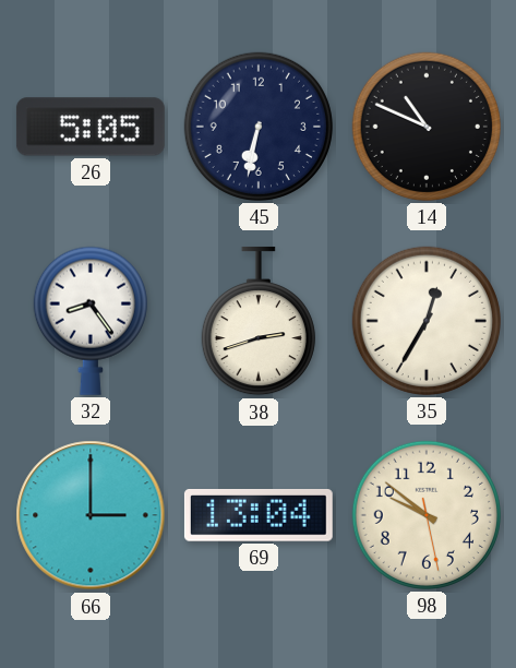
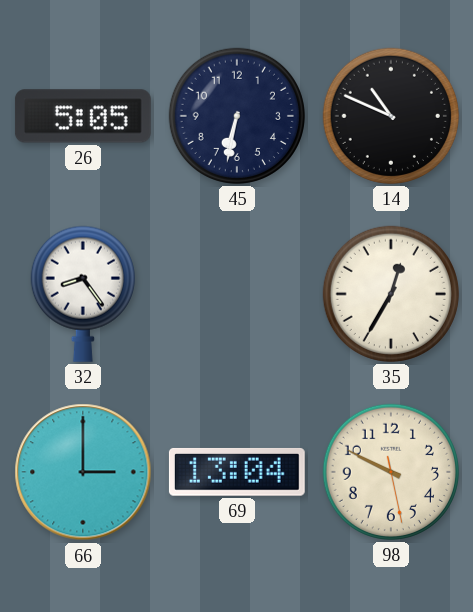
38: 2:42 -> none (259, 321)
98: 9:51 -> 9:49 (391, 472)
